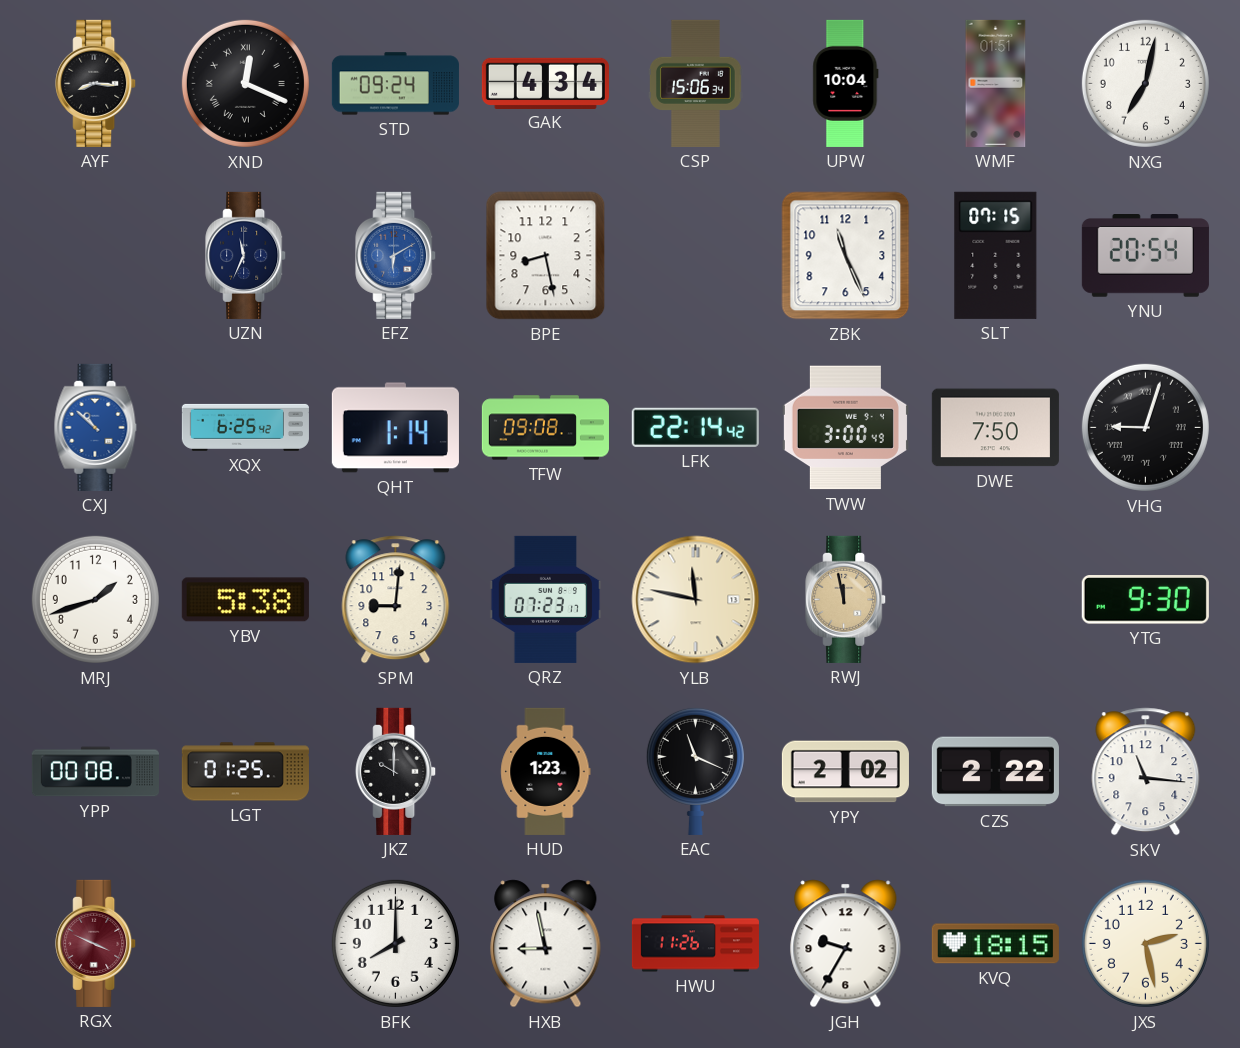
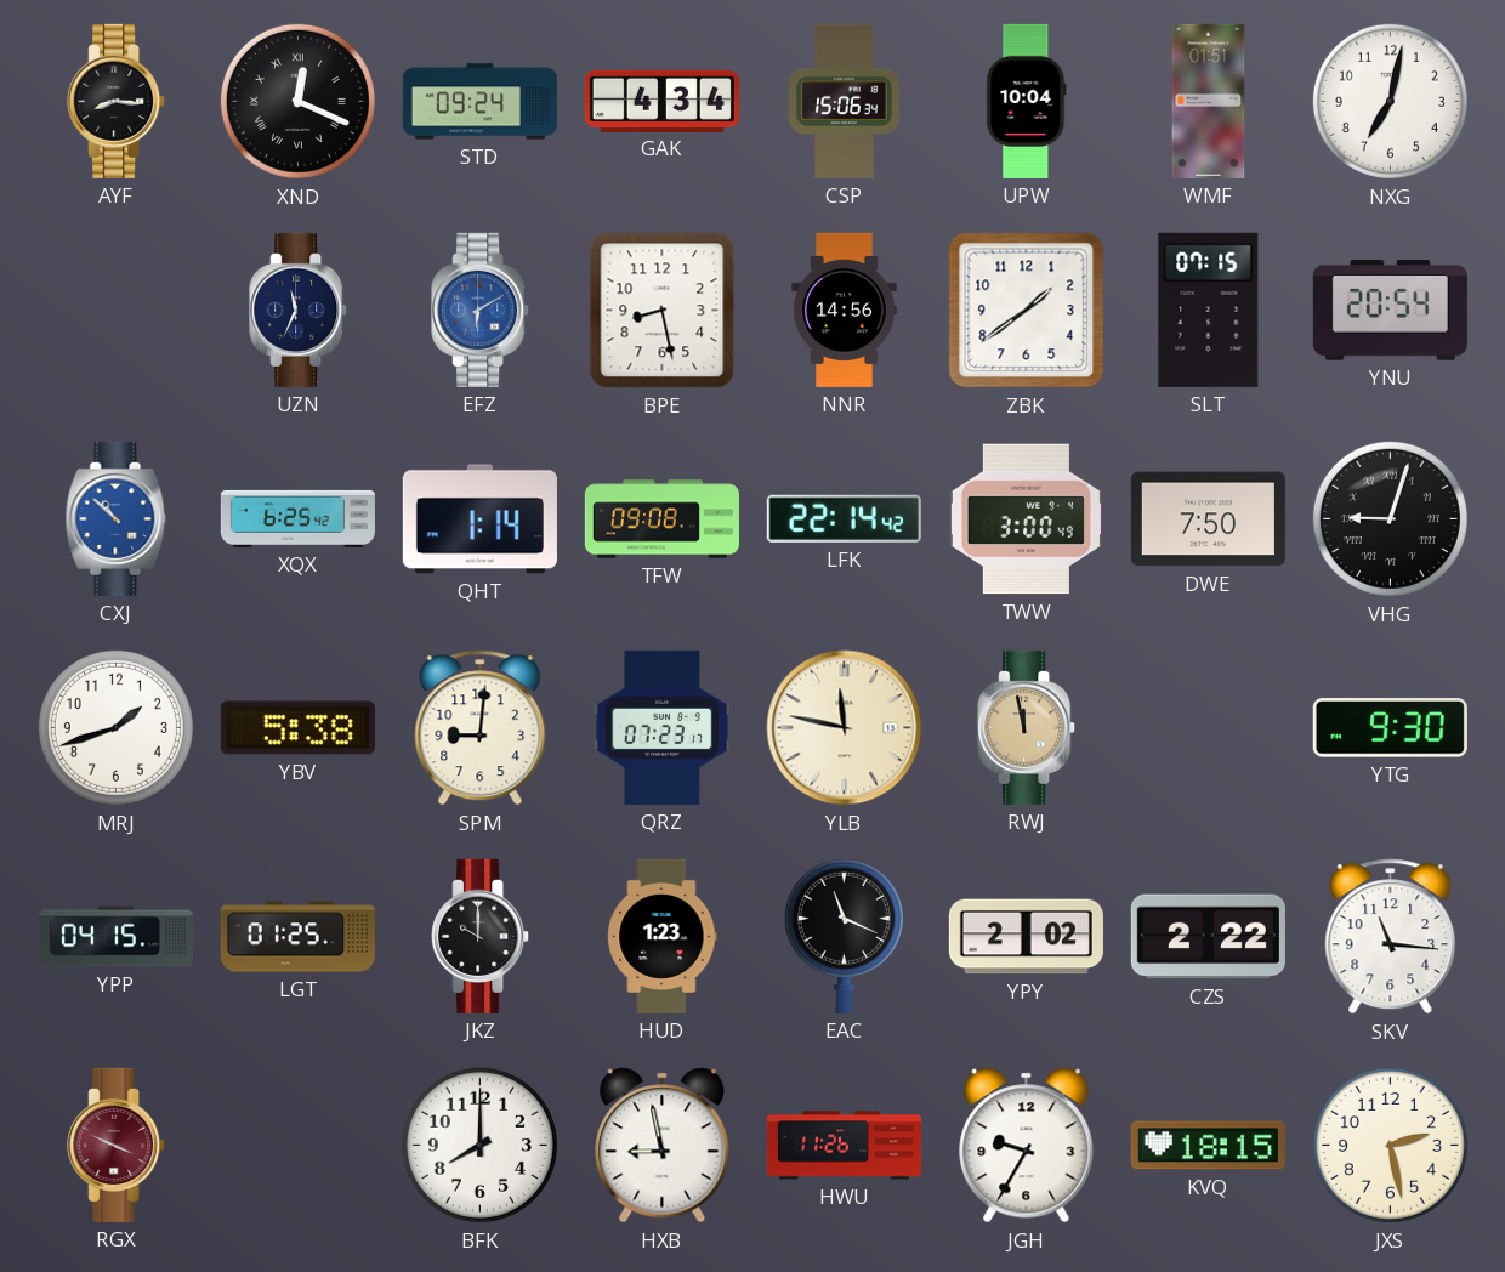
NNR: none -> 14:56 (845, 310)
ZBK: 11:26 -> 1:39 (1027, 311)
YPP: 00:08 -> 04:15 (115, 937)
